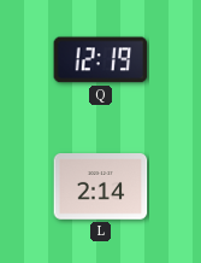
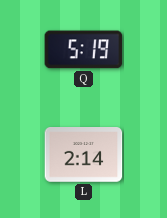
Q: 12:19 -> 5:19 (84, 50)
